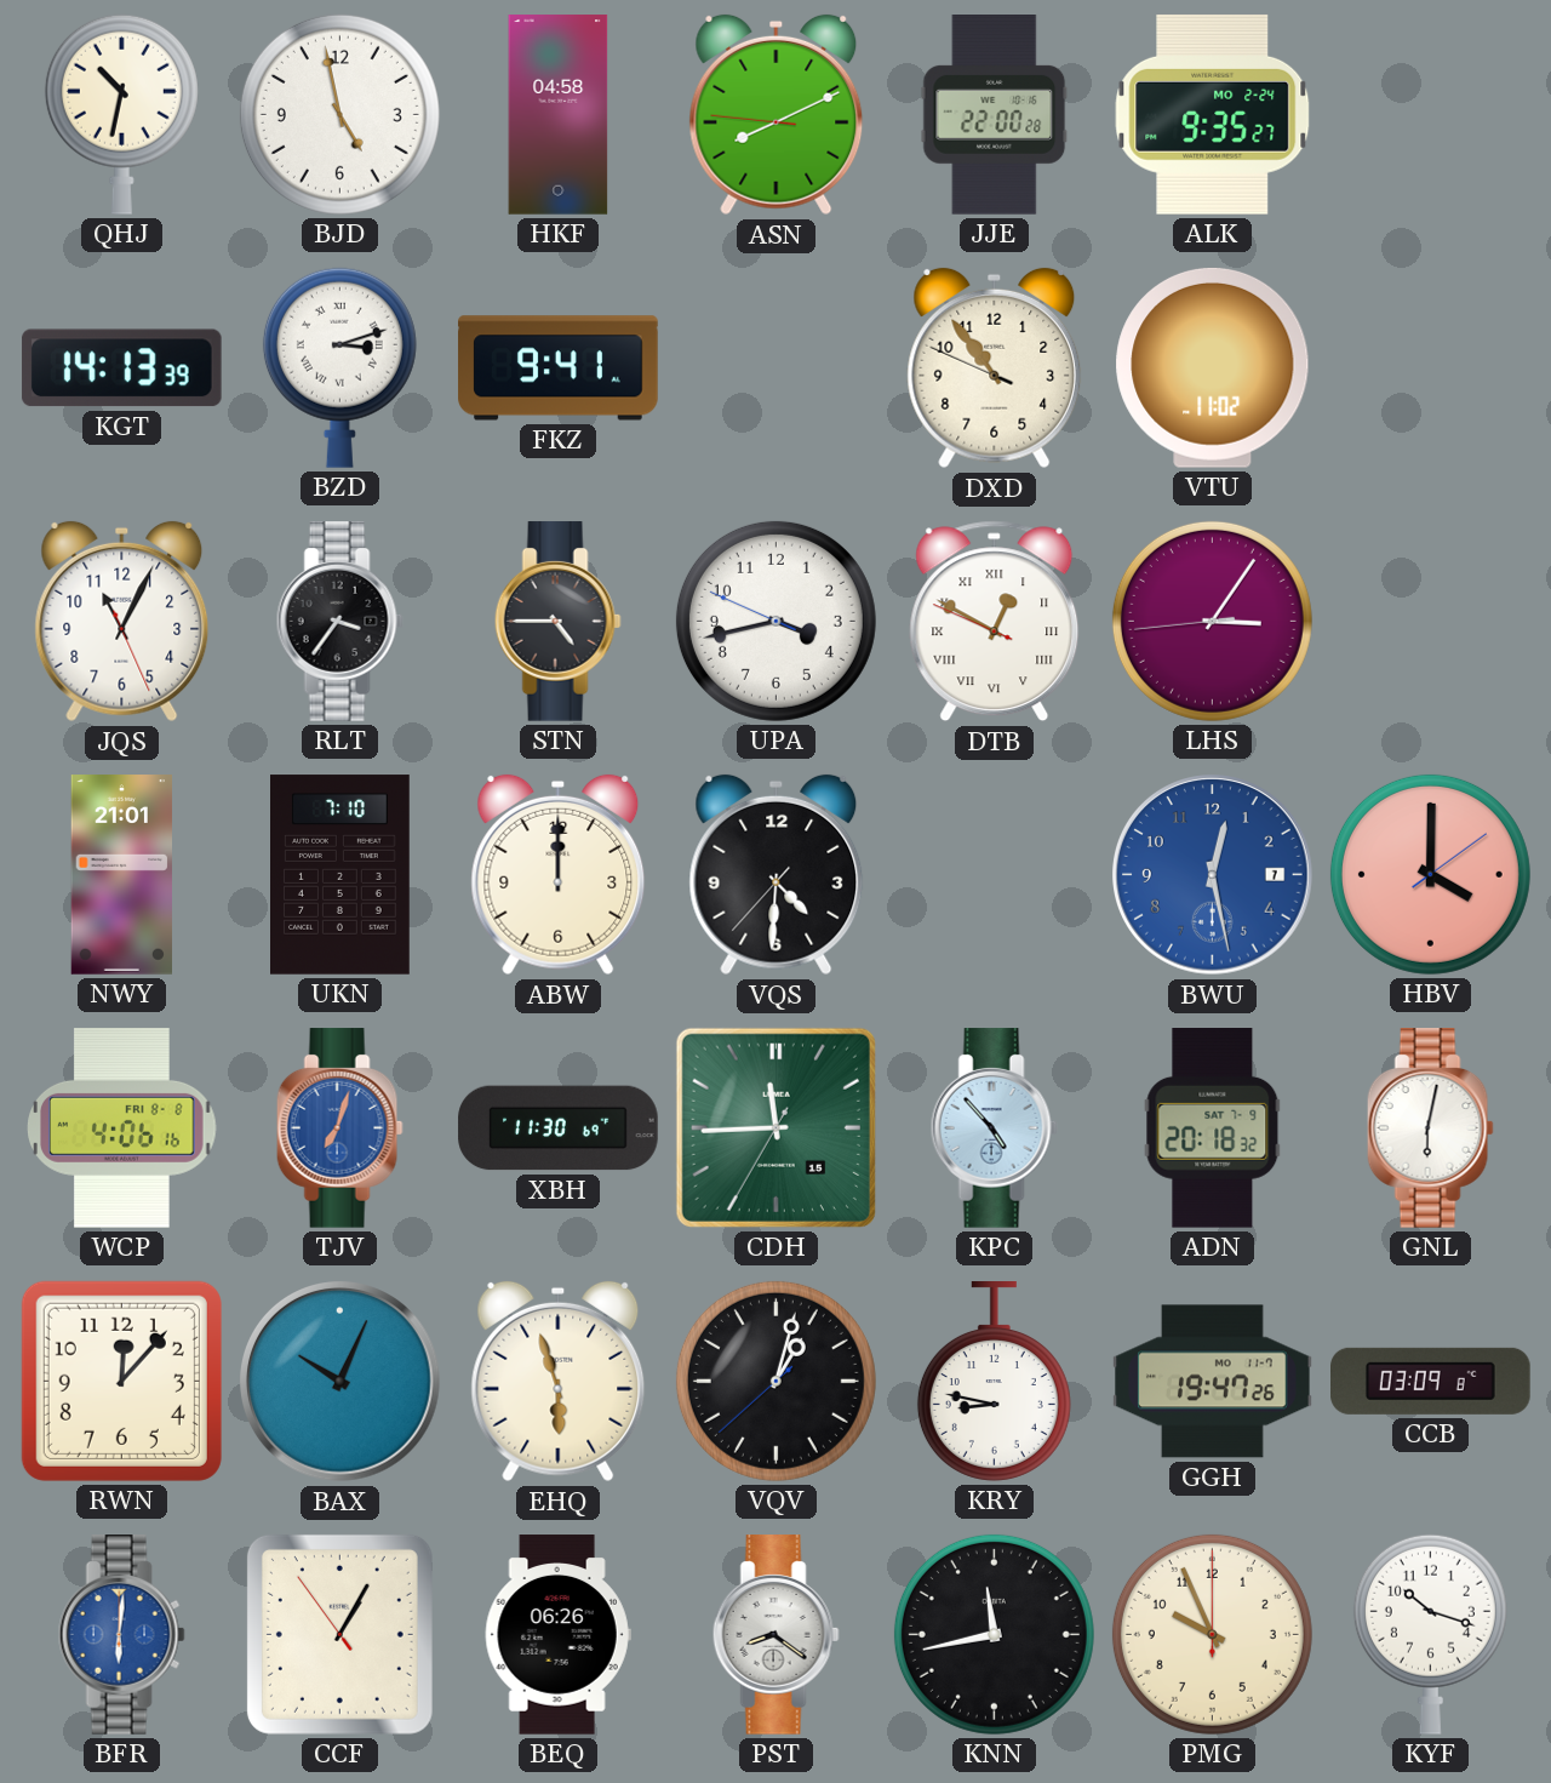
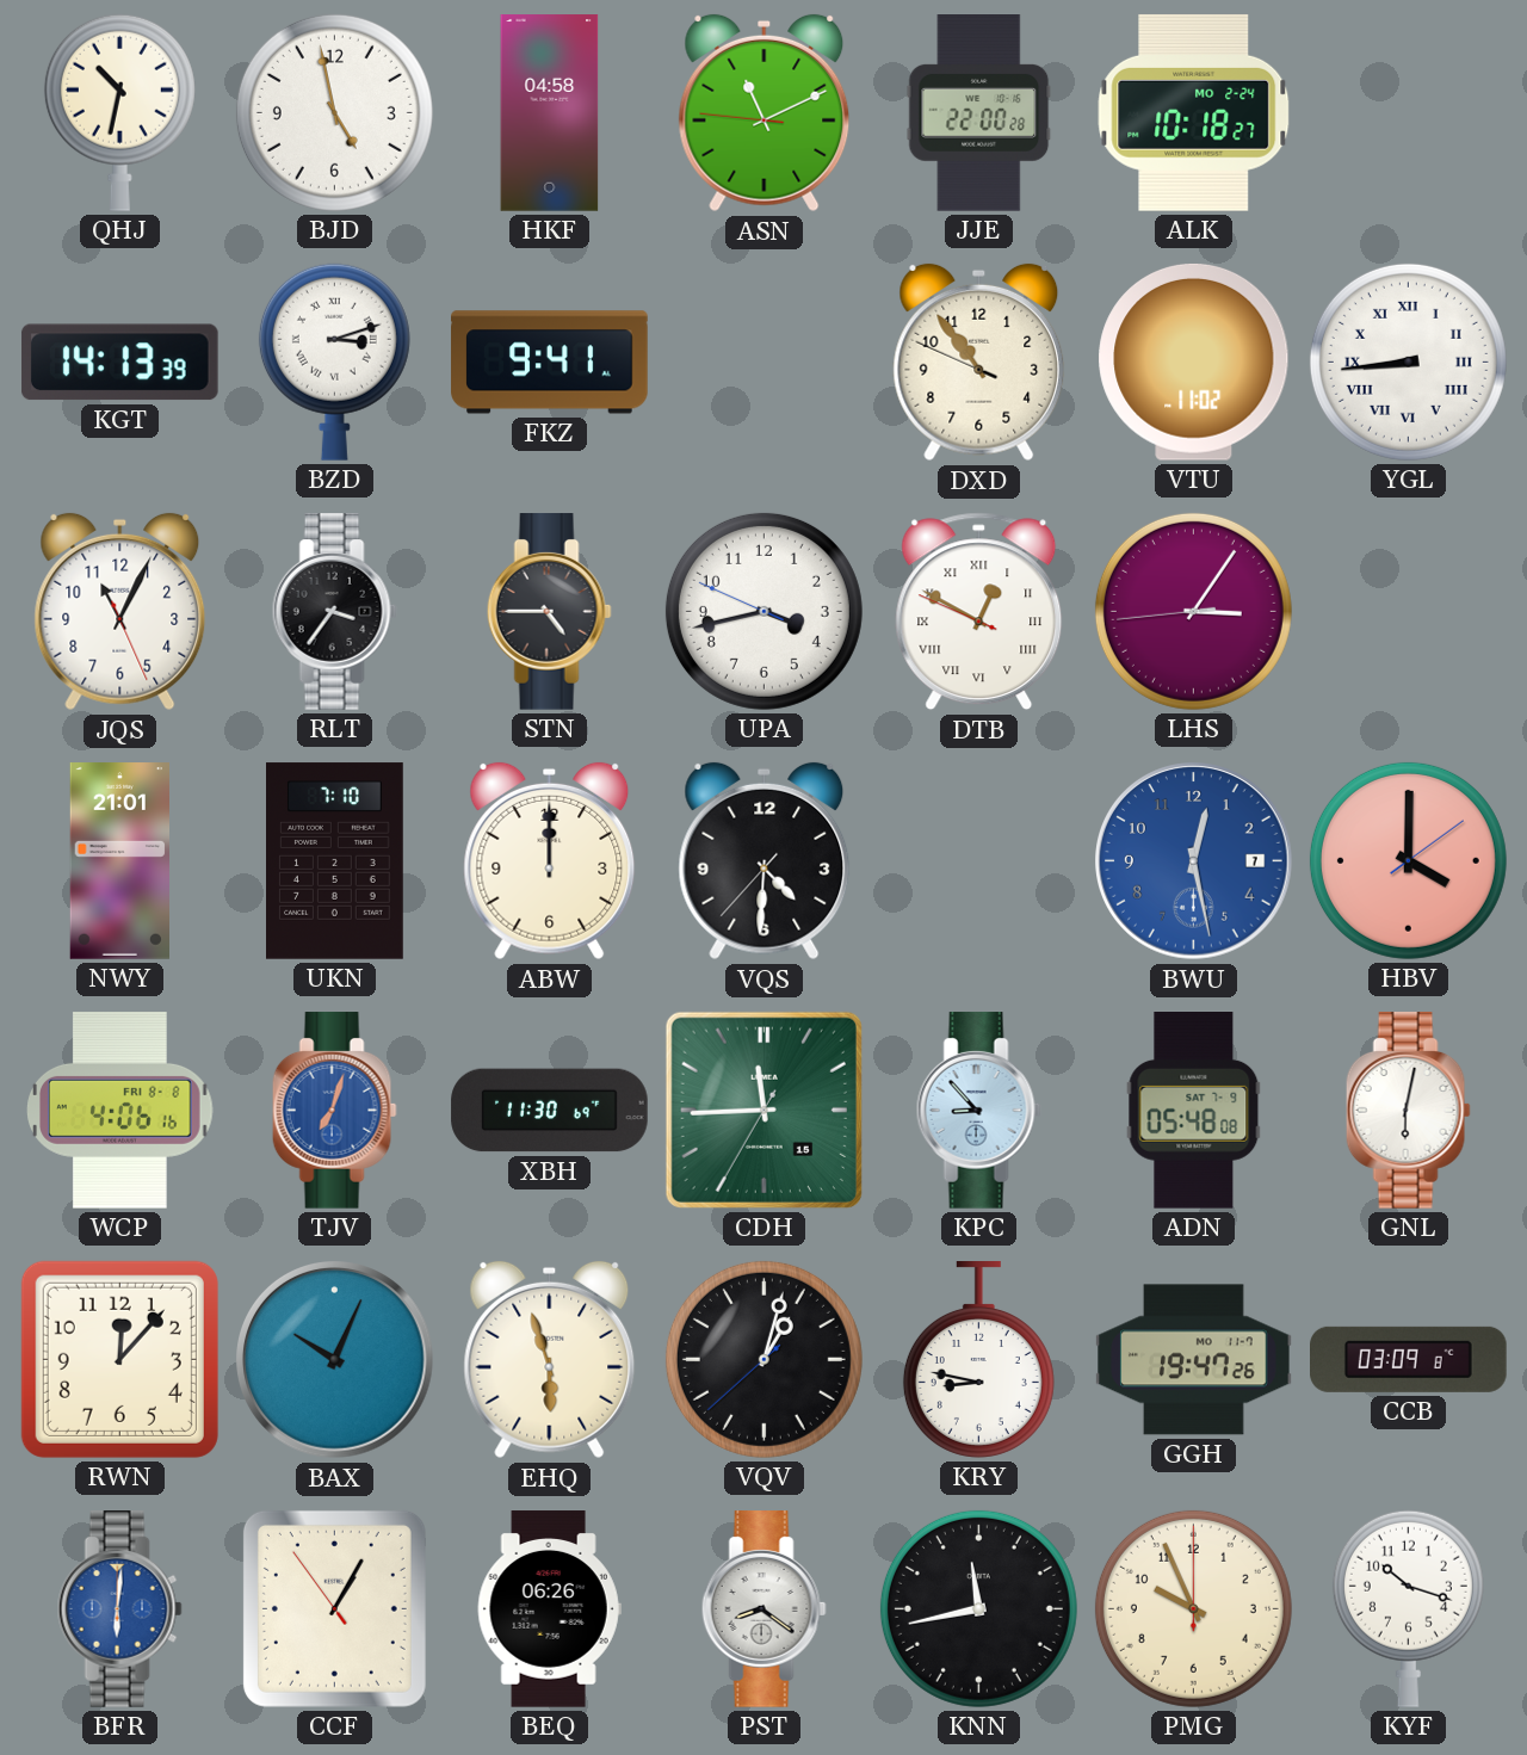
ASN: 8:10 -> 11:10 (765, 113)
ALK: 9:35 -> 10:18 (1194, 112)
YGL: none -> 8:44 (1408, 361)
KPC: 4:53 -> 8:53 (978, 1111)
ADN: 20:18 -> 05:48 (1194, 1111)
